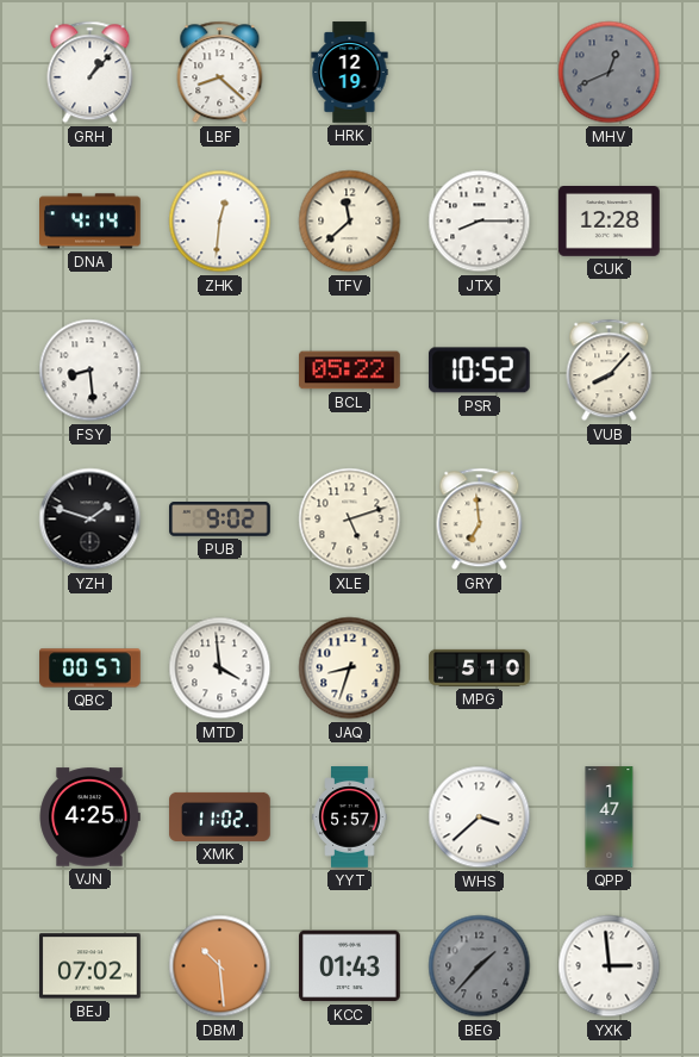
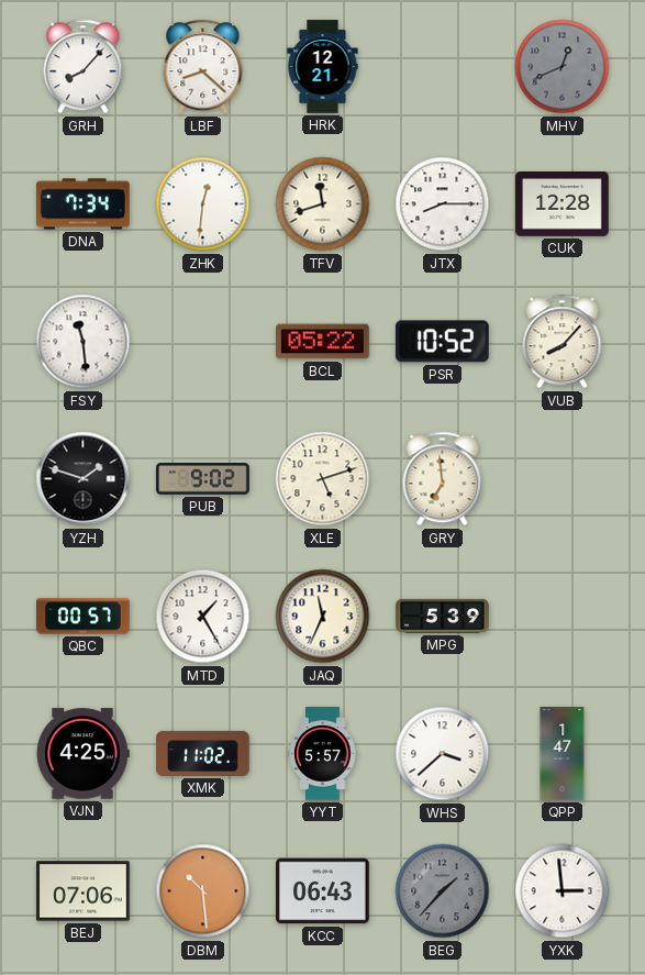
GRH: 1:07 -> 8:07 (84, 67)
HRK: 12:19 -> 12:21 (323, 67)
DNA: 4:14 -> 7:34 (84, 204)
TFV: 11:38 -> 11:42 (323, 204)
FSY: 8:29 -> 11:29 (84, 342)
MTD: 3:59 -> 1:25 (203, 617)
JAQ: 8:33 -> 11:34 (323, 617)
MPG: 5:10 -> 5:39 (443, 616)
BEJ: 07:02 -> 07:06 (84, 891)
KCC: 01:43 -> 06:43 (323, 891)
